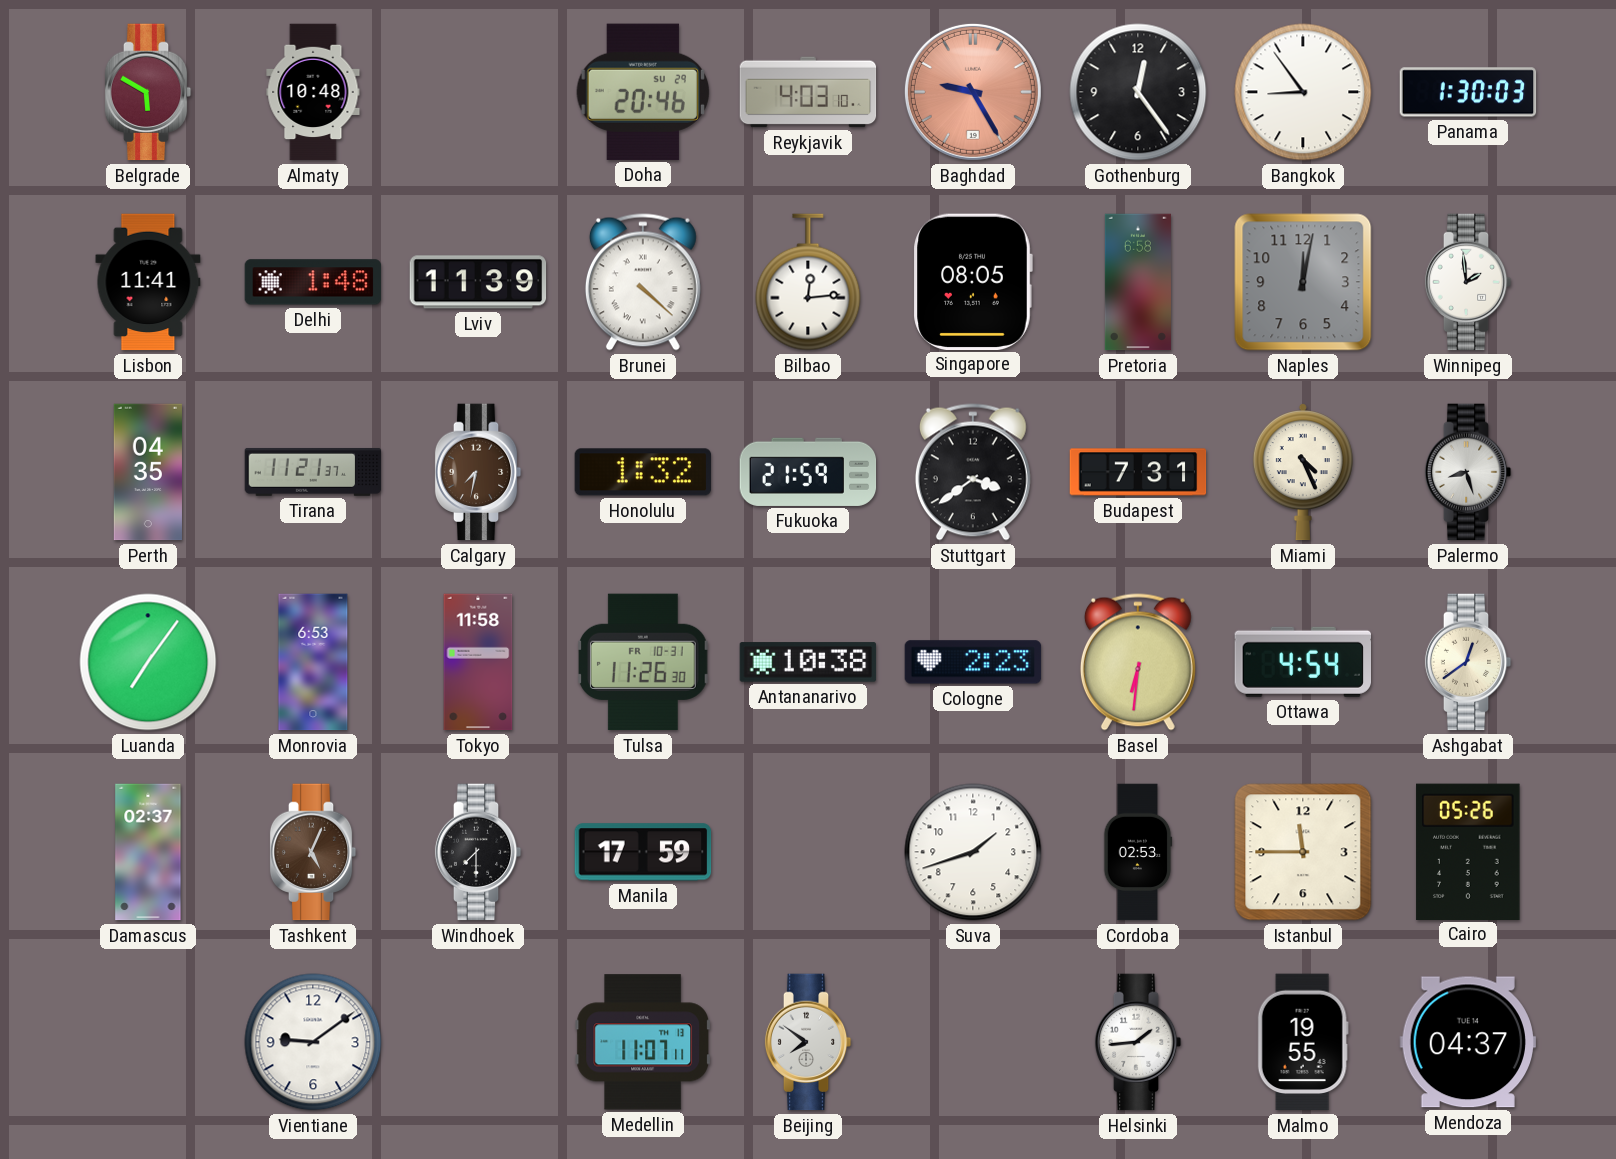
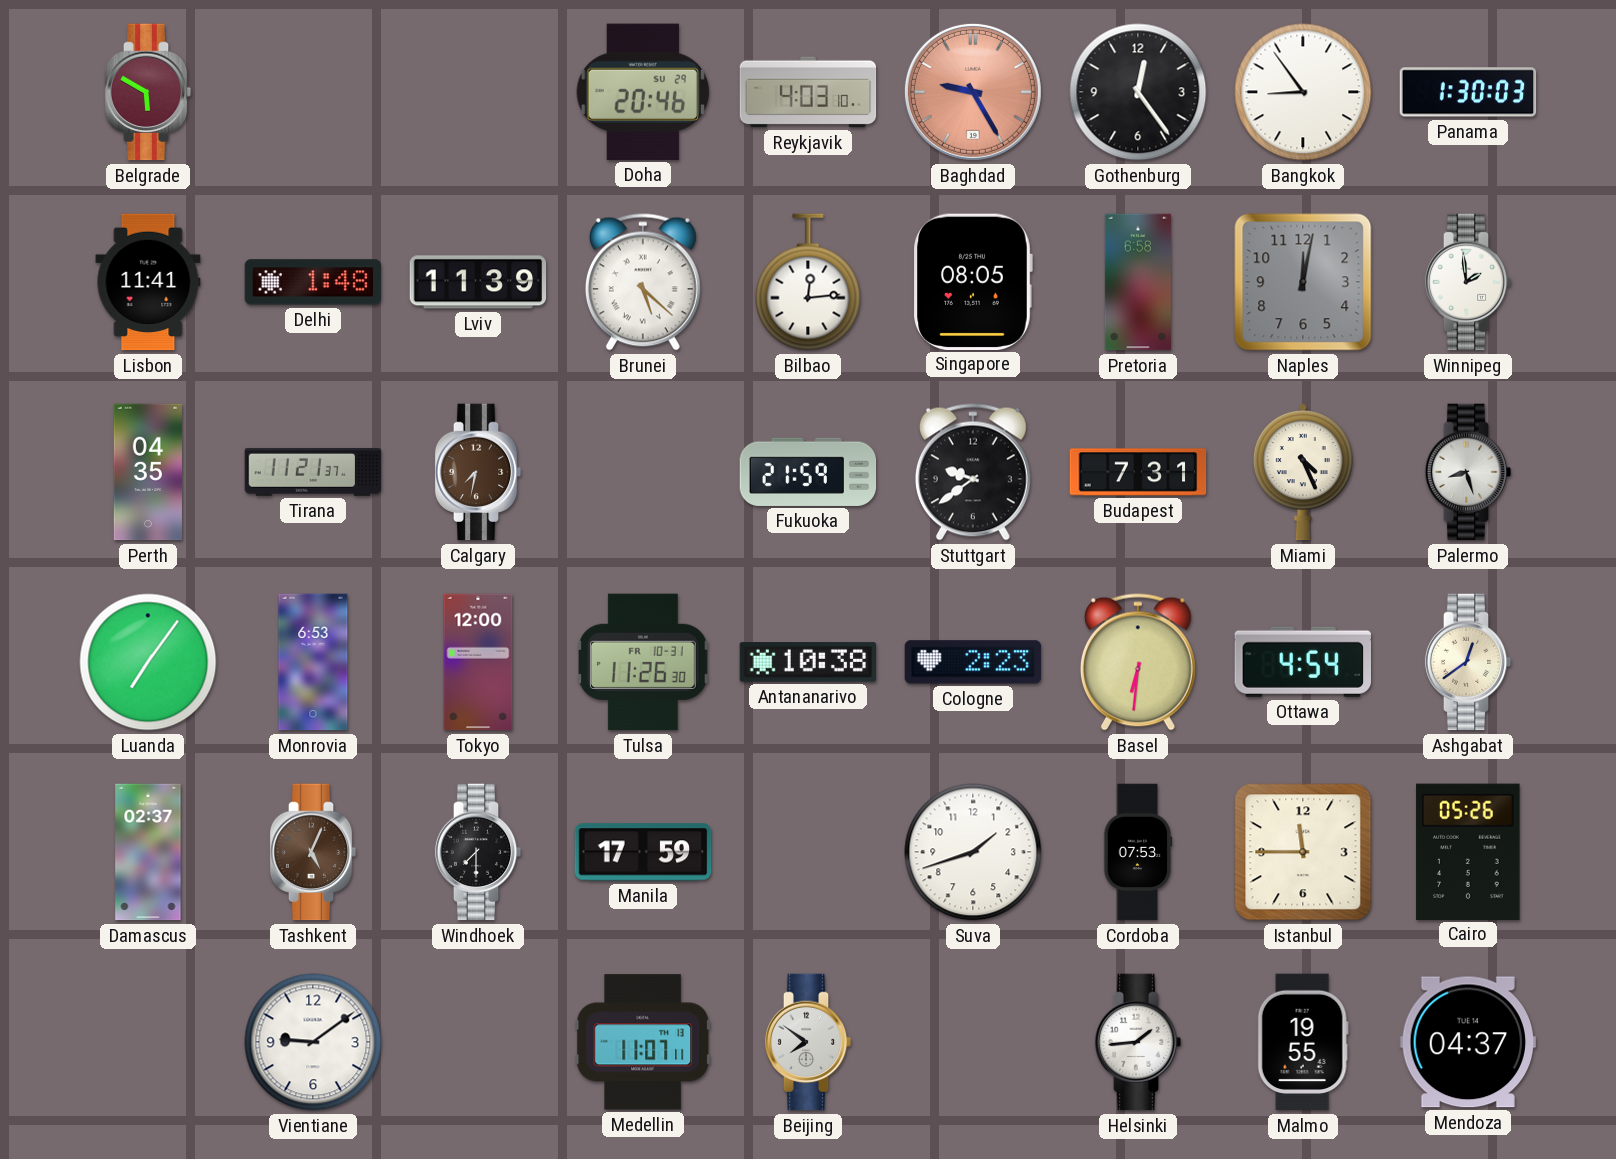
Almaty: 10:48 -> none (313, 92)
Brunei: 4:22 -> 5:22 (643, 282)
Honolulu: 1:32 -> none (643, 472)
Stuttgart: 3:39 -> 9:39 (973, 472)
Tokyo: 11:58 -> 12:00 (478, 662)
Cordoba: 02:53 -> 07:53 (1138, 852)
